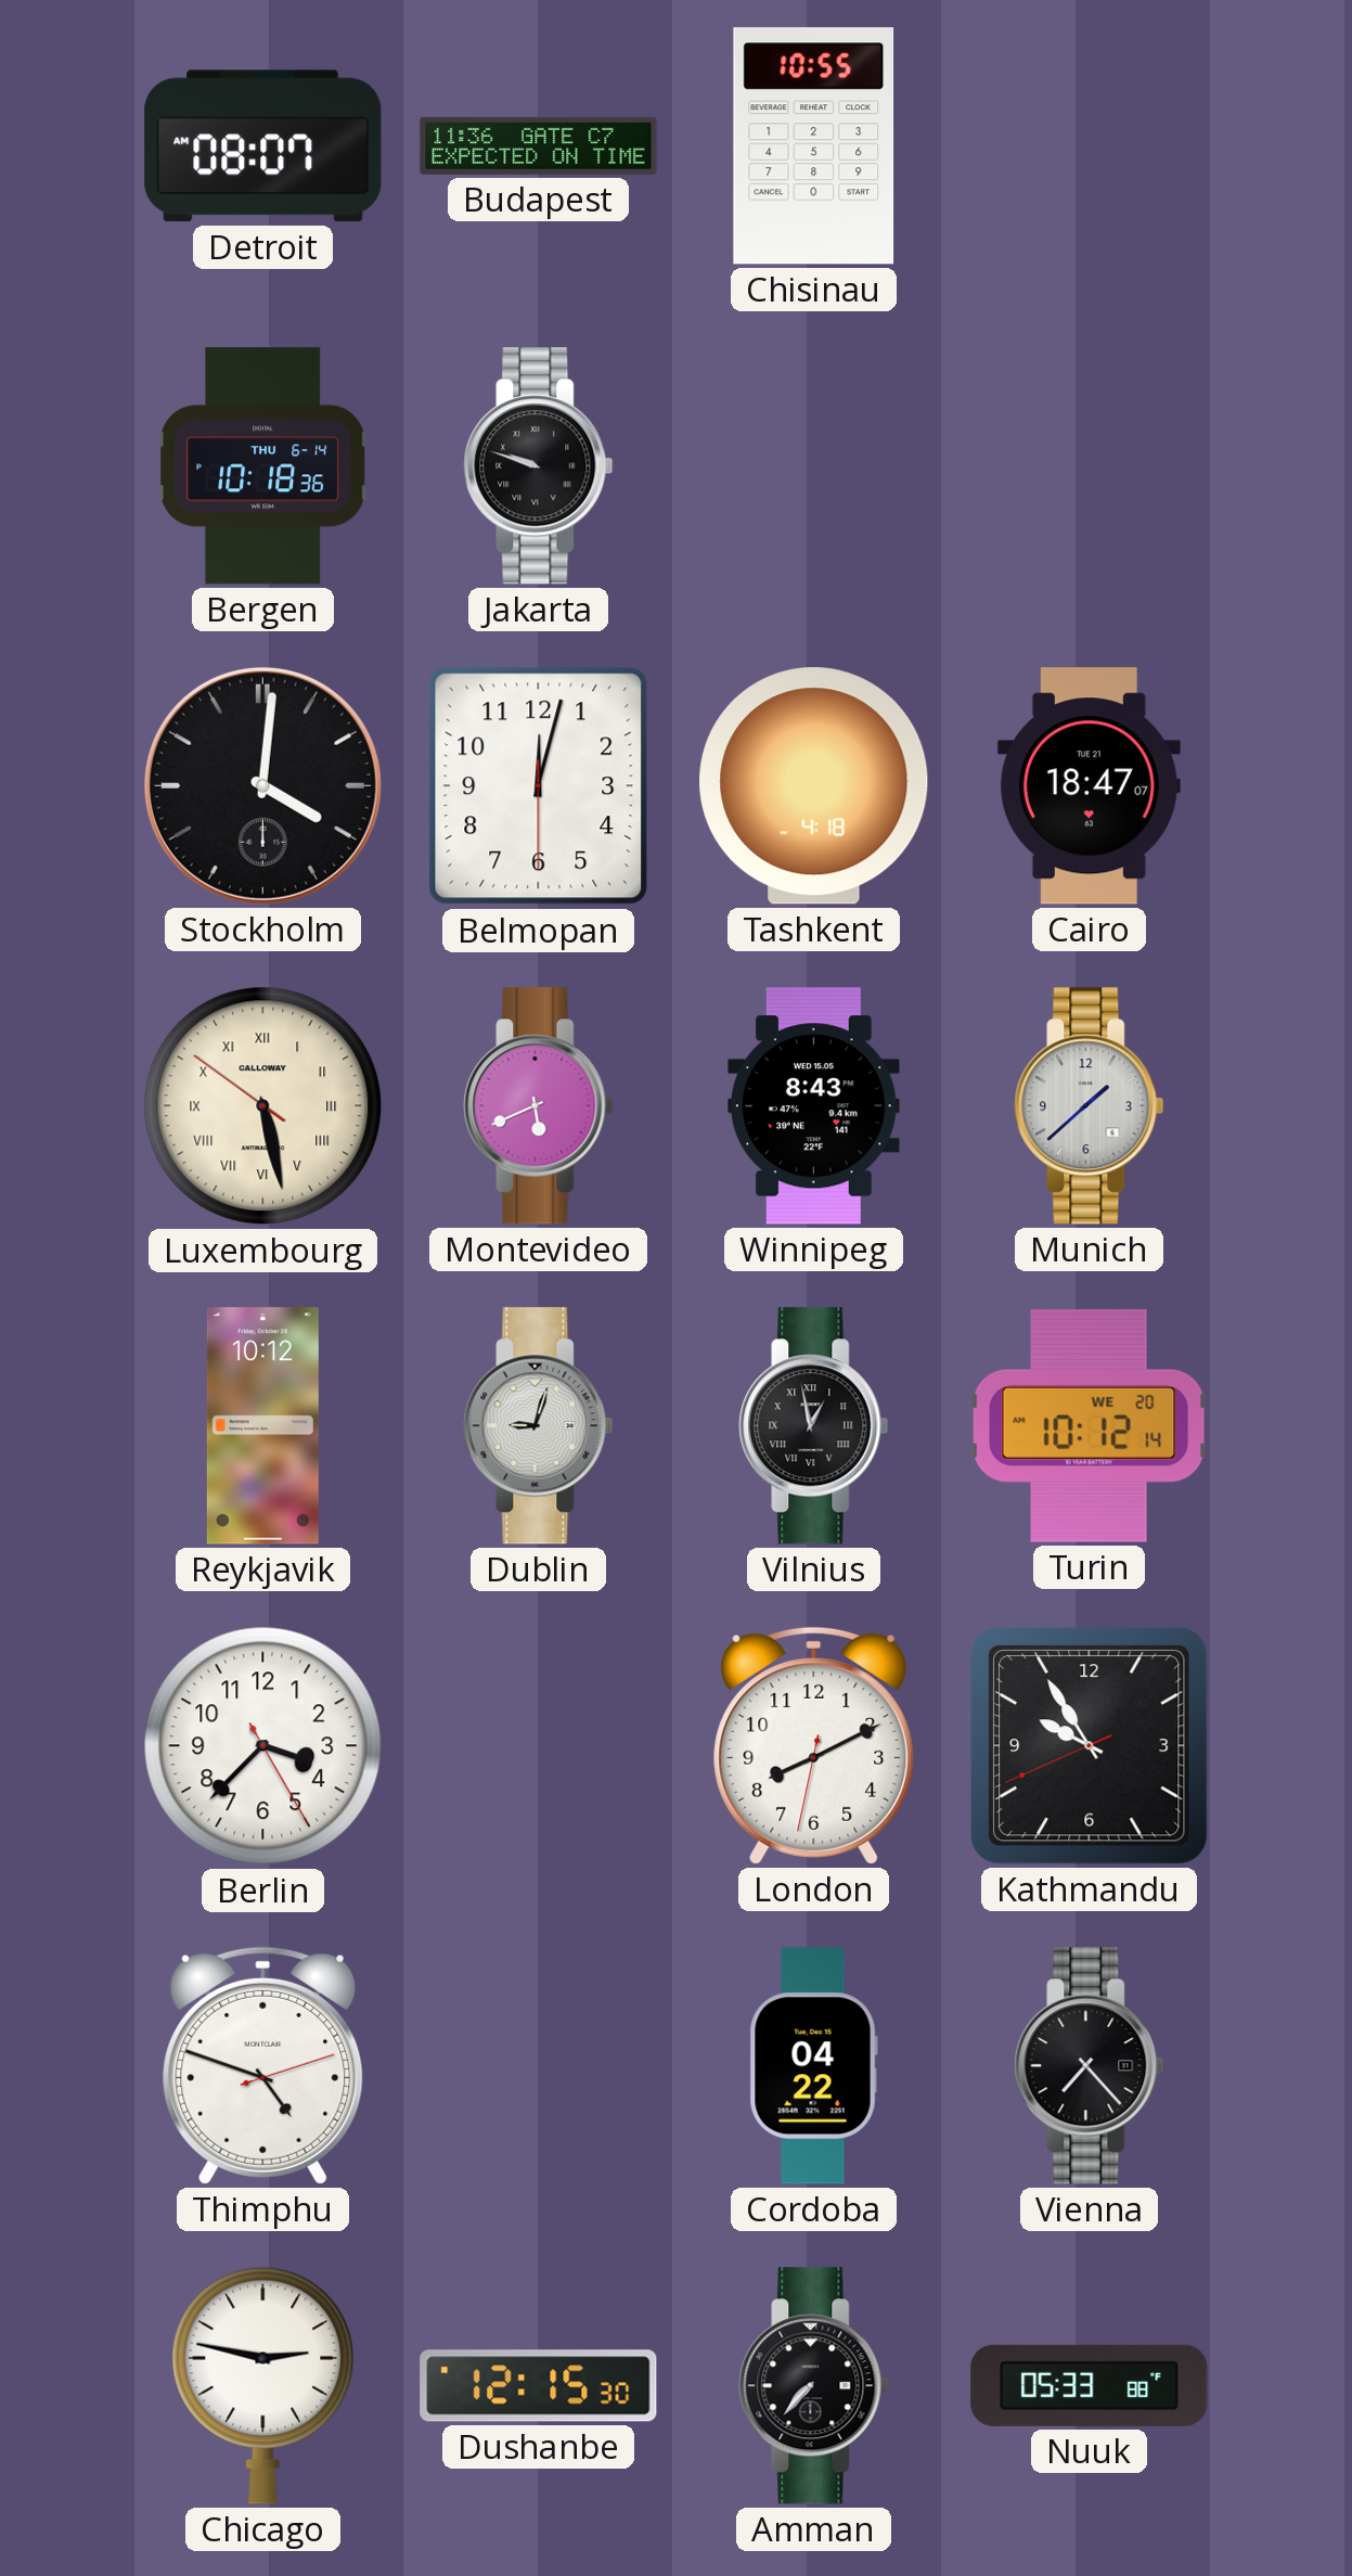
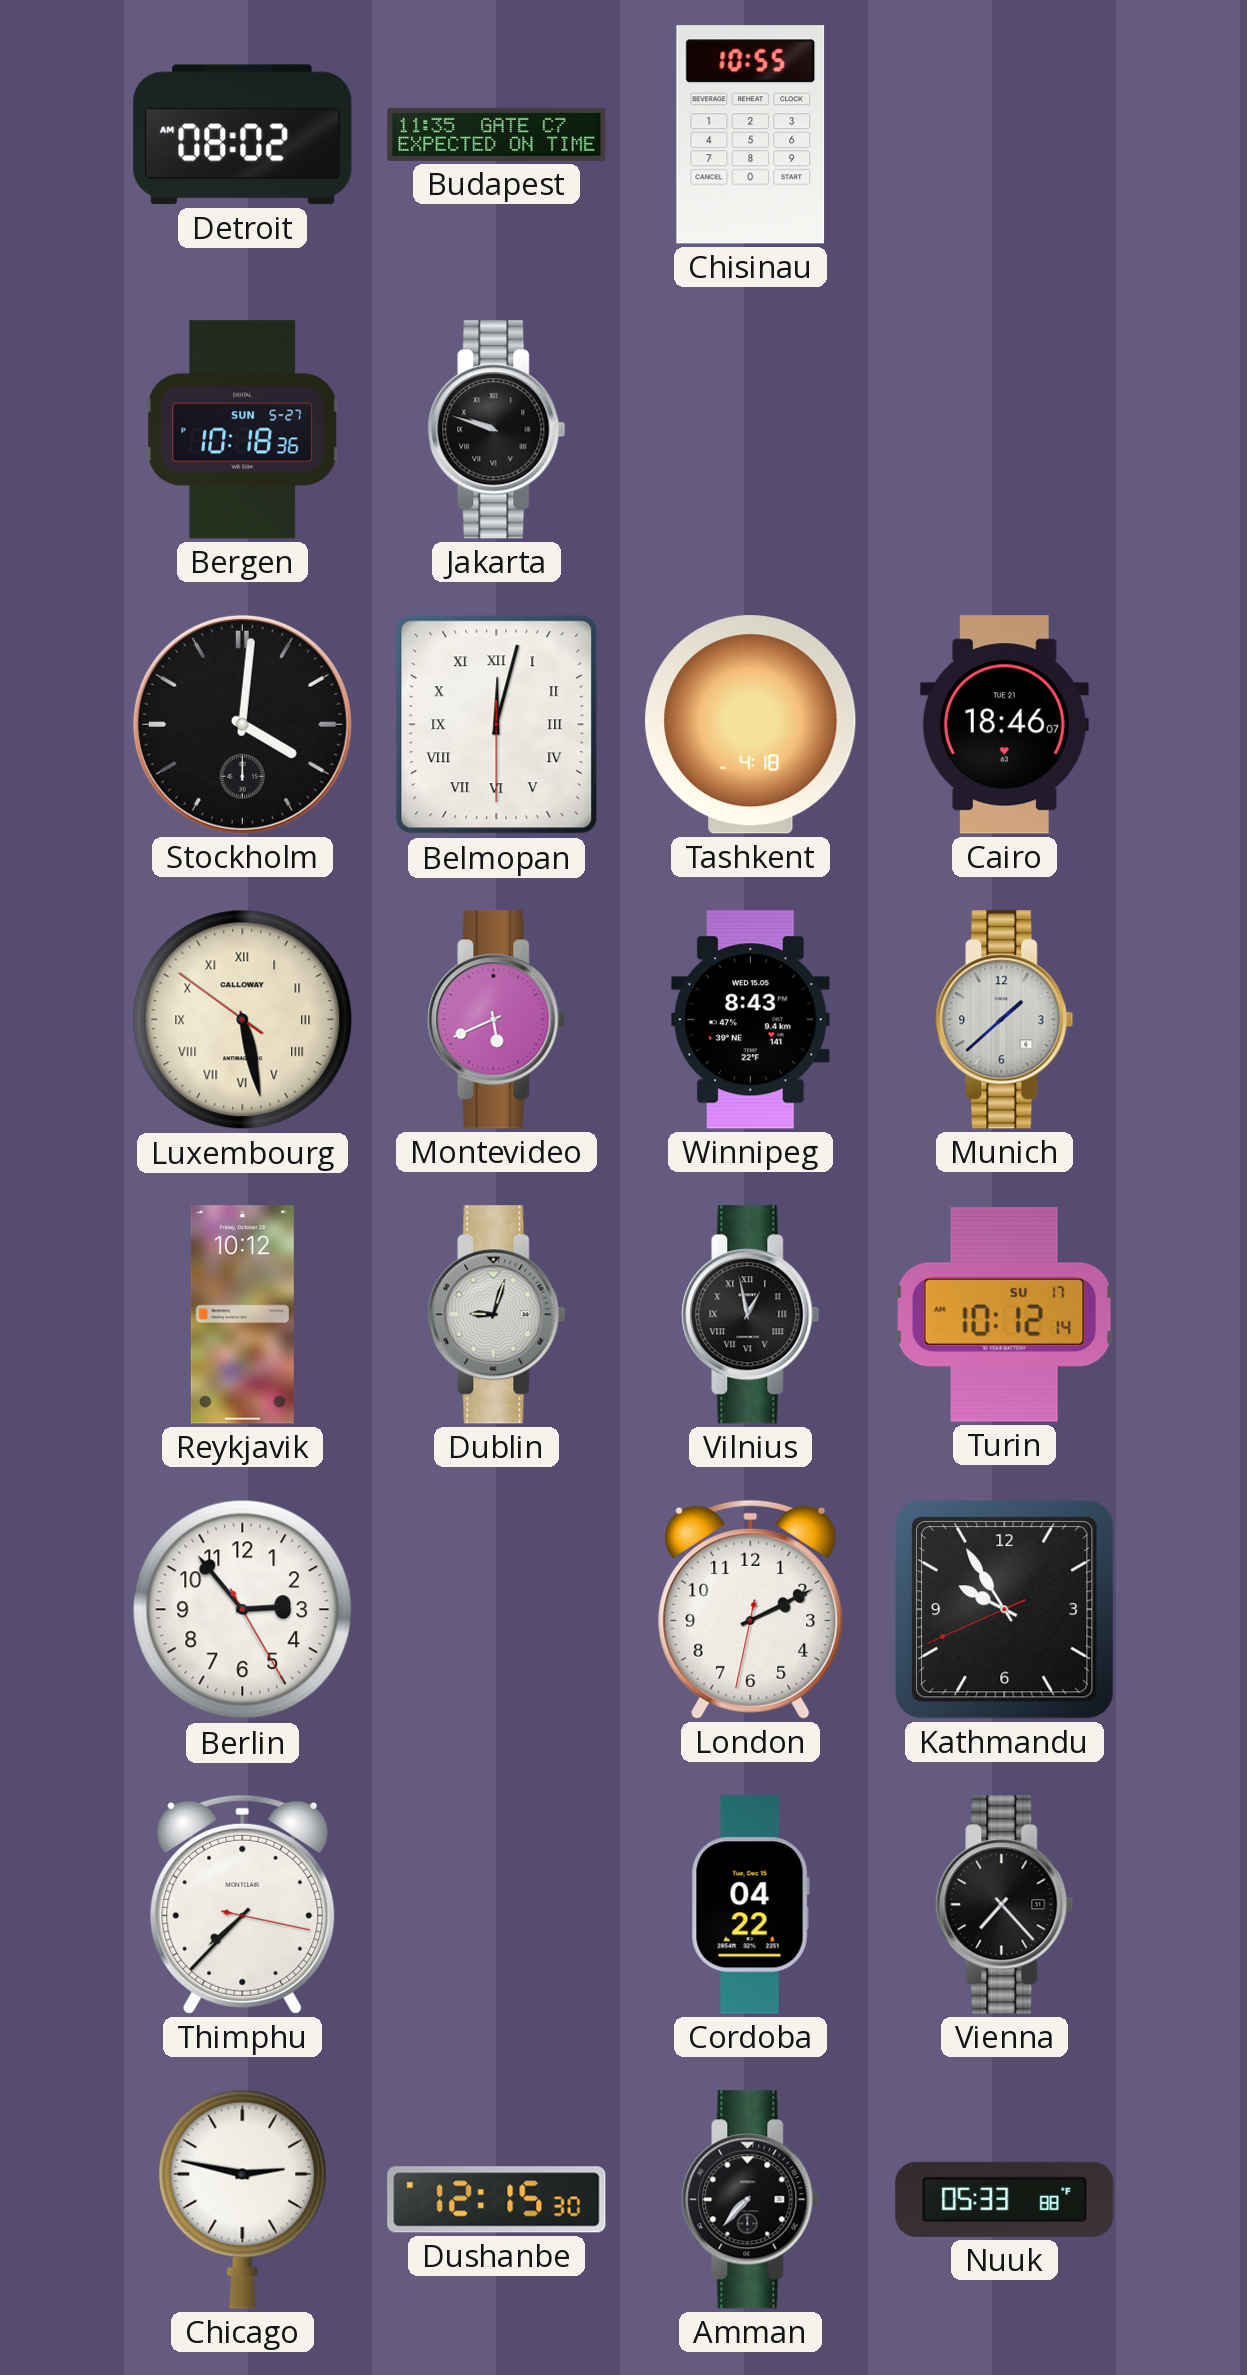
Detroit: 08:07 -> 08:02 (243, 135)
Budapest: 11:36 -> 11:35 (497, 134)
Bergen date: THU 6-14 -> SUN 5-27 (243, 430)
Belmopan numerals: Arabic -> Roman (497, 725)
Cairo: 18:47 -> 18:46 (1004, 725)
Turin date: WE 20 -> SU 17 (1004, 1314)
Berlin: 3:37 -> 2:53 (243, 1610)
London: 8:10 -> 2:10 (751, 1609)
Thimphu: 4:48 -> 7:37 (243, 1904)
